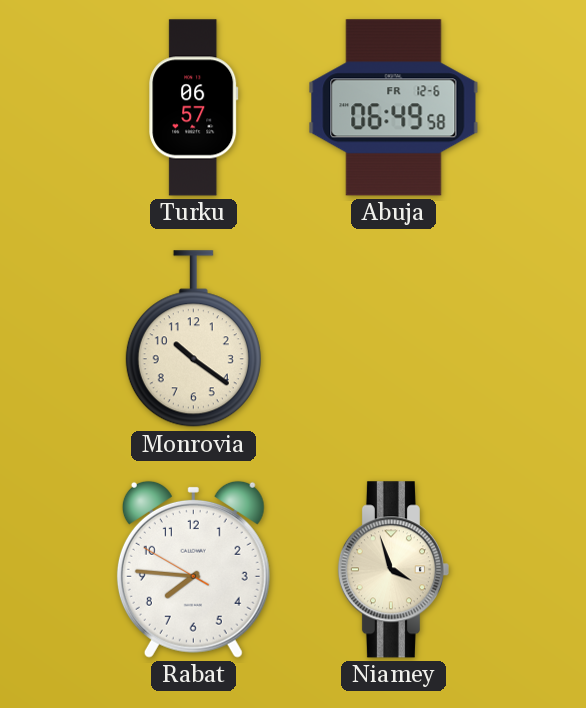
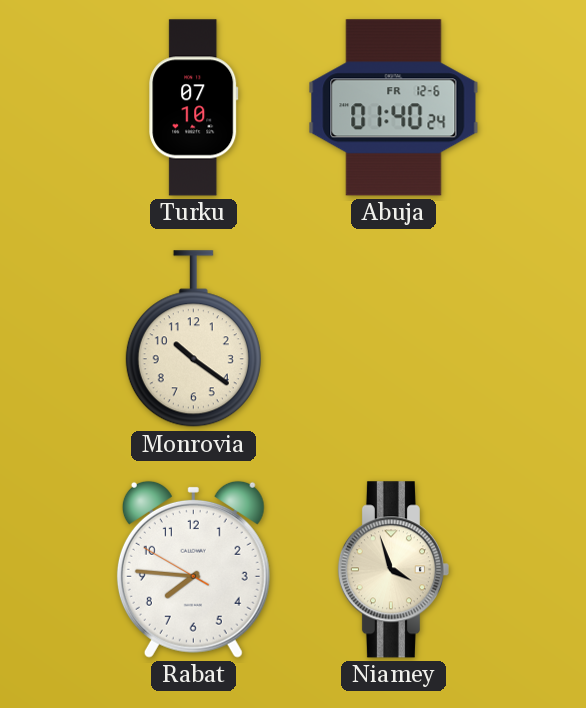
Turku: 06:57 -> 07:10 (194, 108)
Abuja: 06:49 -> 01:40 (394, 108)
